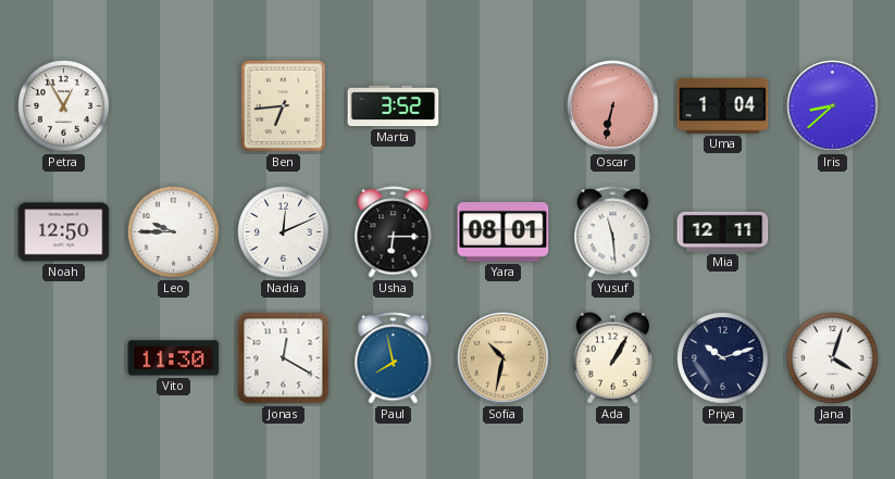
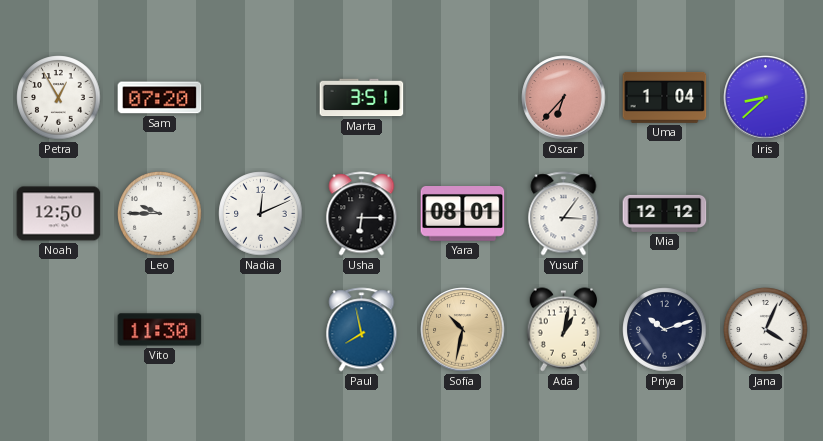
Sam: none -> 07:20 (160, 98)
Ben: 6:44 -> none (283, 106)
Marta: 3:52 -> 3:51 (362, 98)
Oscar: 6:32 -> 6:37 (564, 98)
Yusuf: 11:29 -> 3:06 (564, 214)
Mia: 12:11 -> 12:12 (665, 213)
Jonas: 12:20 -> none (284, 358)
Ada: 1:05 -> 1:02 (564, 330)
Jana: 4:03 -> 4:04 (766, 330)
